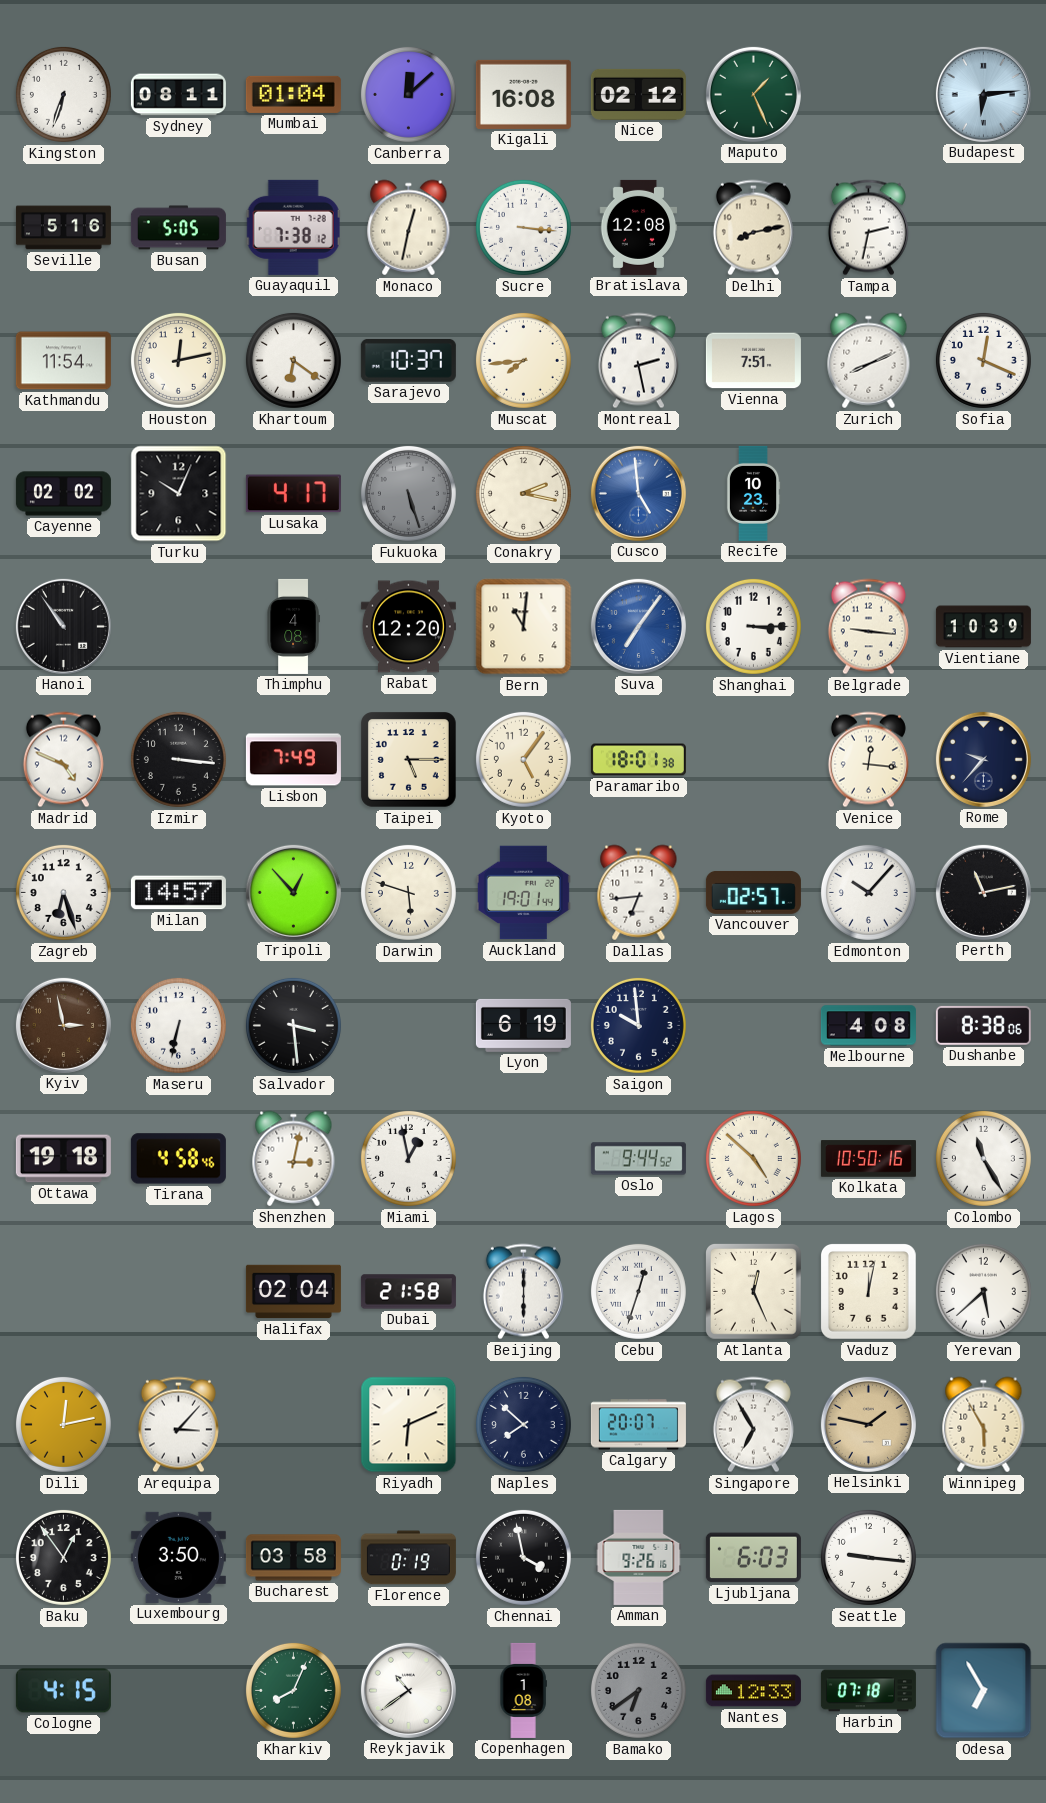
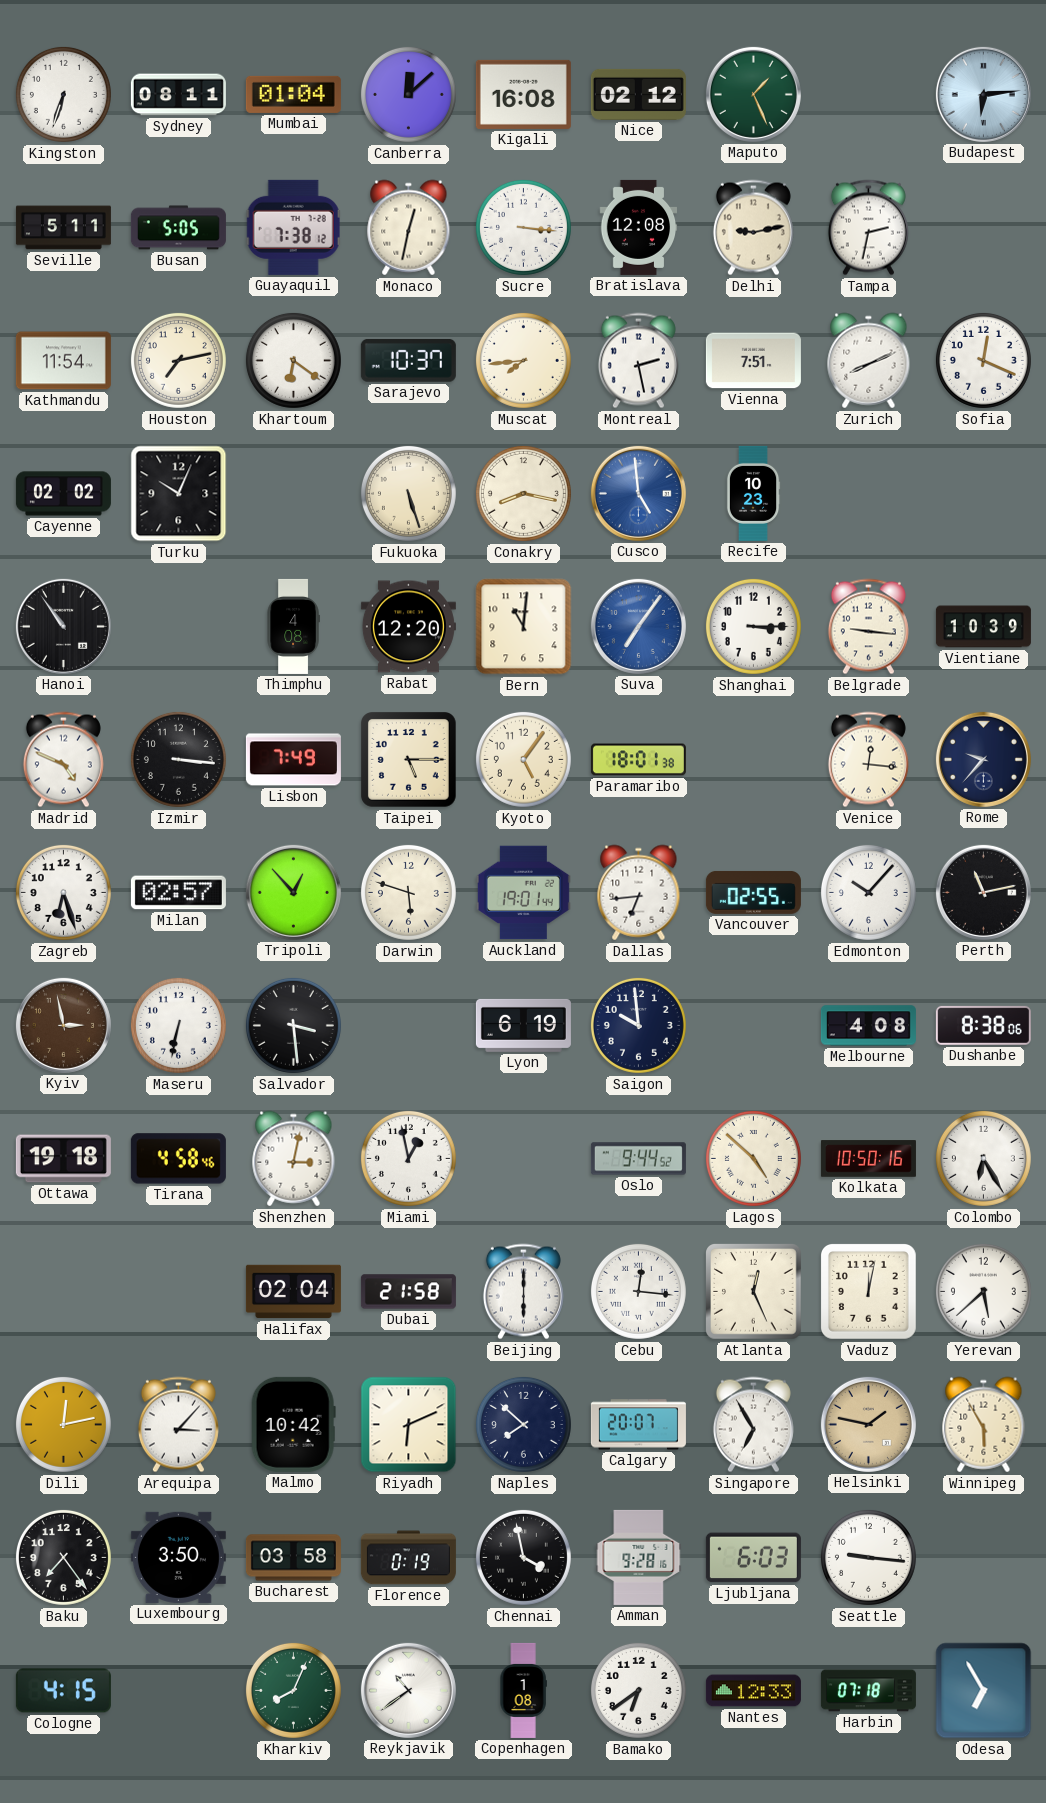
Seville: 5:16 -> 5:11 (63, 228)
Delhi: 8:13 -> 9:13 (753, 228)
Houston: 12:13 -> 7:13 (178, 360)
Lusaka: 4:17 -> none (293, 494)
Fukuoka dial: grey -> cream (408, 493)
Conakry: 2:17 -> 8:17 (523, 493)
Milan: 14:57 -> 02:57 (178, 893)
Vancouver: 02:57 -> 02:55 (753, 892)
Colombo: 11:25 -> 6:25 (983, 1158)
Cebu: 12:33 -> 12:16 (638, 1291)
Malmo: none -> 10:42 (293, 1424)
Baku: 12:54 -> 7:24 (63, 1557)
Amman: 9:26 -> 9:28 (639, 1557)
Bamako dial: grey -> white (638, 1690)
